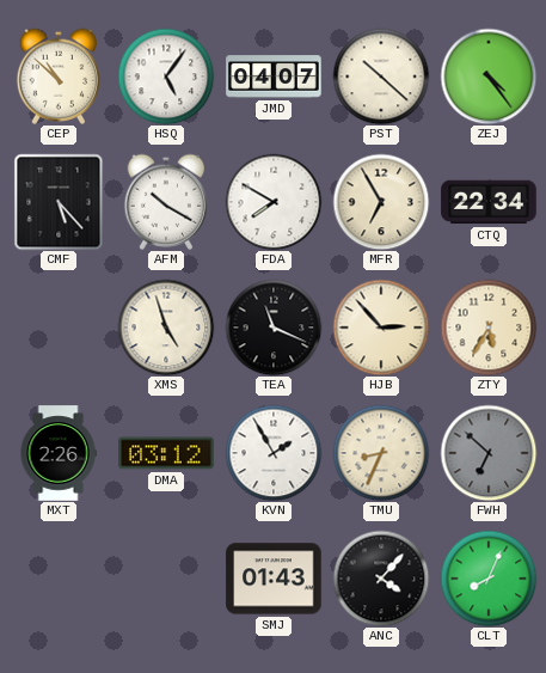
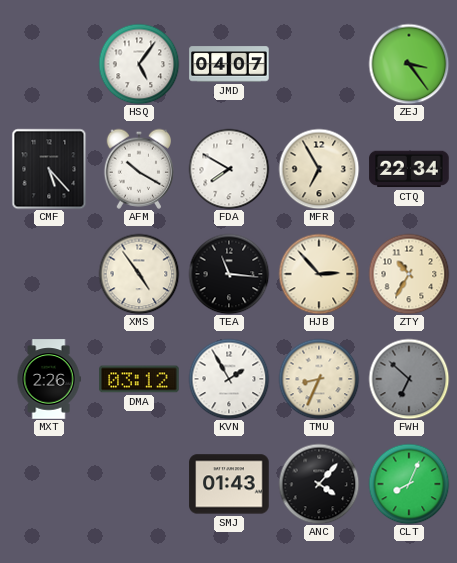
CEP: 10:52 -> none (57, 77)
PST: 10:22 -> none (381, 77)
ZEJ: 4:24 -> 3:24 (409, 64)
XMS: 4:57 -> 4:54 (139, 274)
TEA: 11:19 -> 11:16 (229, 274)
ZTY: 5:35 -> 10:35 (409, 274)
